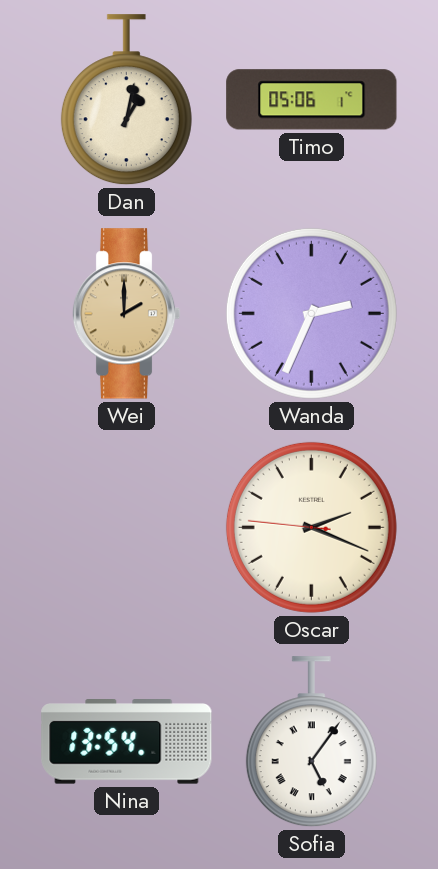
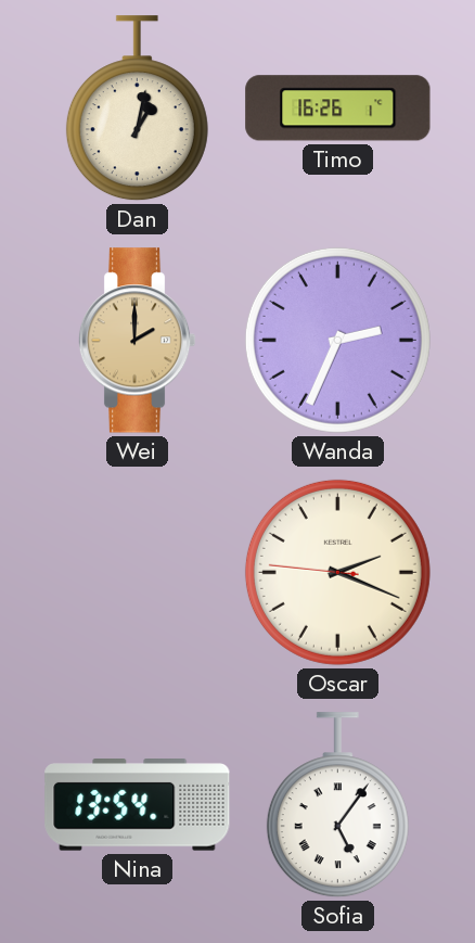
Timo: 05:06 -> 16:26 (338, 109)
